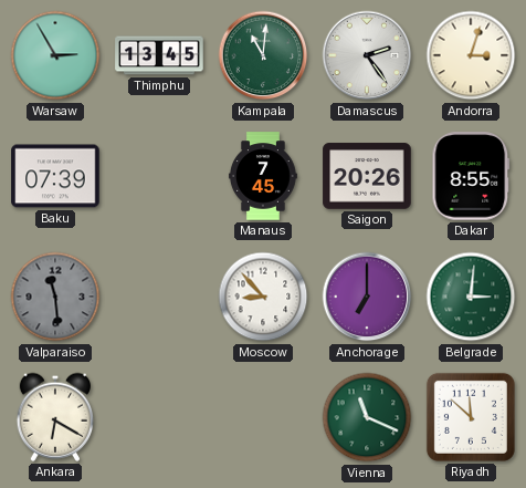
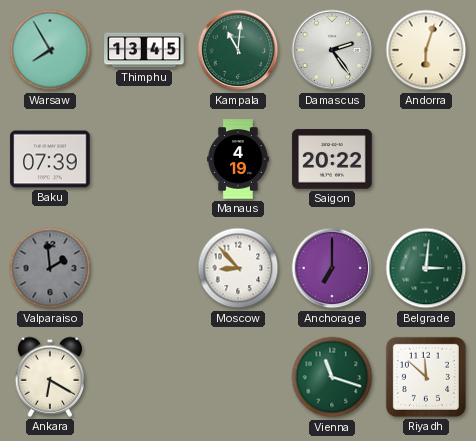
Warsaw: 2:55 -> 7:55 (50, 50)
Andorra: 3:03 -> 6:03 (426, 50)
Manaus: 7:45 -> 4:19 (238, 159)
Saigon: 20:26 -> 20:22 (332, 159)
Dakar: 8:55 -> none (471, 176)
Valparaiso: 11:29 -> 1:59 (50, 268)
Vienna: 11:19 -> 11:18 (332, 377)
